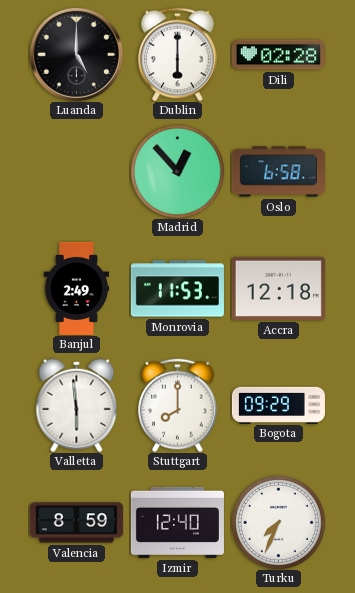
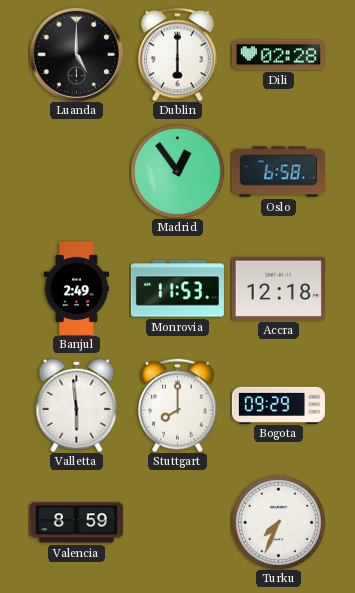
Madrid: 12:53 -> 12:54 (177, 171)
Izmir: 12:40 -> none (177, 522)
